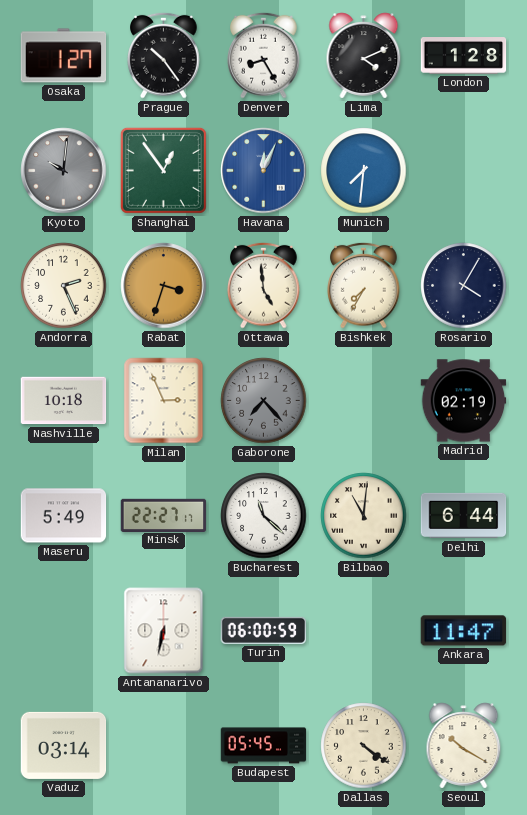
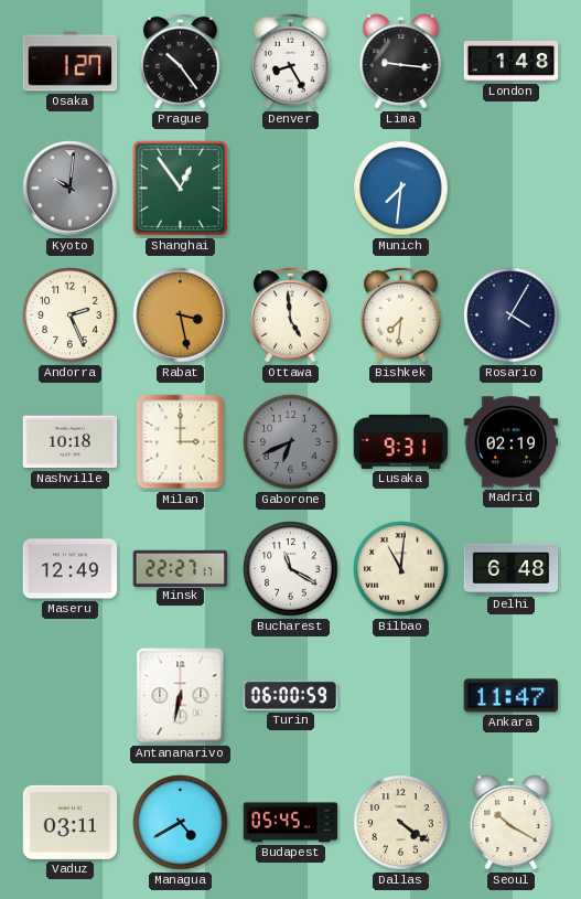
Lima: 4:11 -> 9:16 (401, 62)
London: 1:28 -> 1:48 (512, 62)
Havana: 12:04 -> none (264, 171)
Rabat: 3:33 -> 3:28 (181, 315)
Bishkek: 7:35 -> 7:31 (401, 314)
Milan: 2:56 -> 3:00 (181, 442)
Gaborone: 7:23 -> 6:41 (291, 442)
Lusaka: none -> 9:31 (401, 441)
Maseru: 5:49 -> 12:49 (71, 569)
Bucharest: 11:22 -> 11:20 (291, 569)
Delhi: 6:44 -> 6:48 (512, 569)
Vaduz: 03:14 -> 03:11 (71, 822)
Managua: none -> 4:40 (181, 823)
